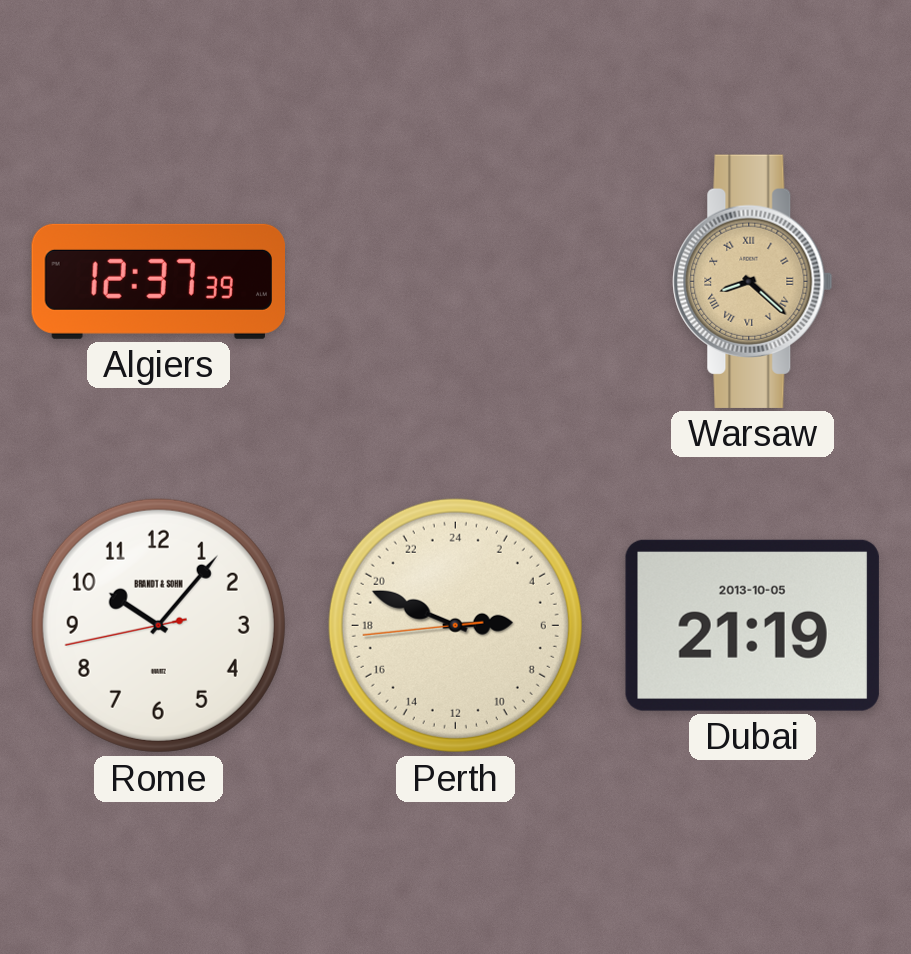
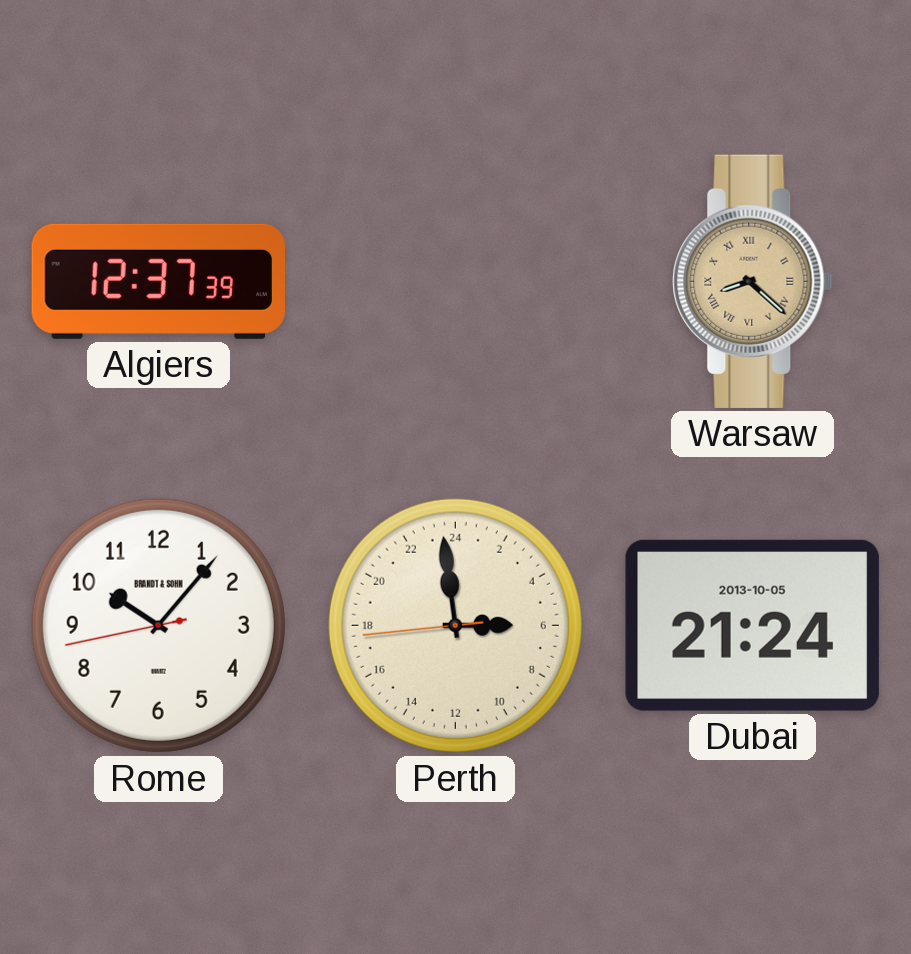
Perth: 5:48 -> 5:58 (455, 625)
Dubai: 21:19 -> 21:24 (752, 625)
